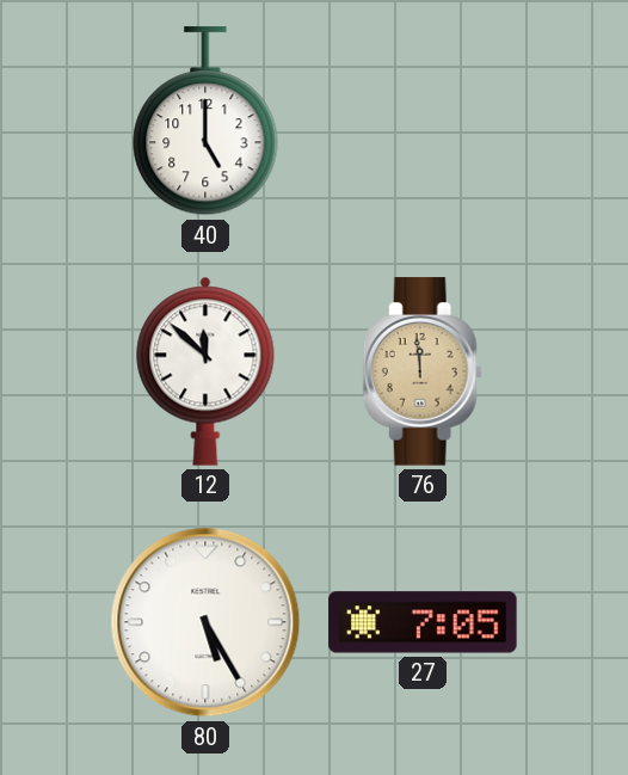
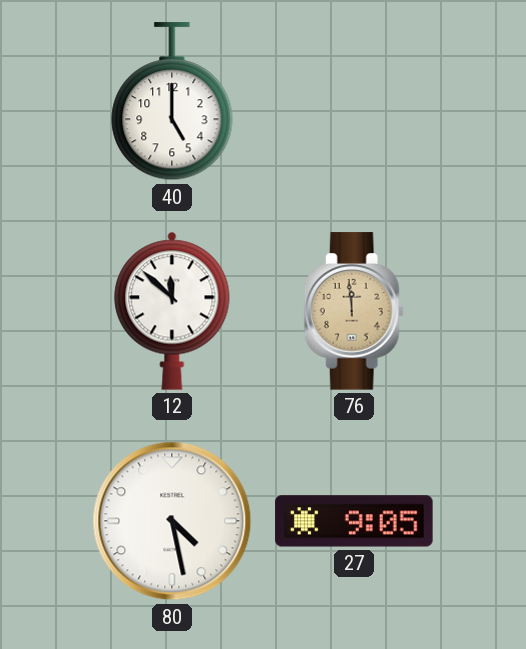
80: 5:25 -> 4:28 (172, 521)
27: 7:05 -> 9:05 (354, 521)
